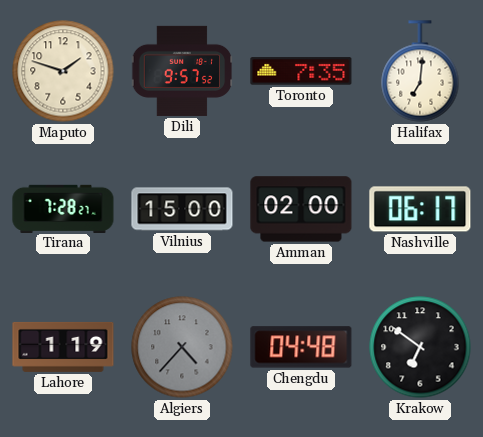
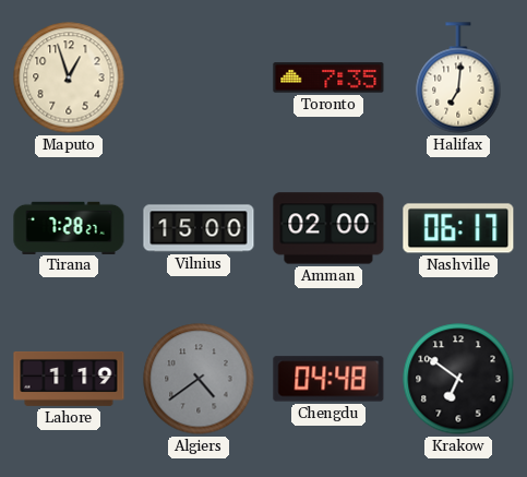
Maputo: 1:48 -> 12:57 (69, 77)
Dili: 9:57 -> none (182, 71)
Algiers: 4:37 -> 4:39 (199, 379)
